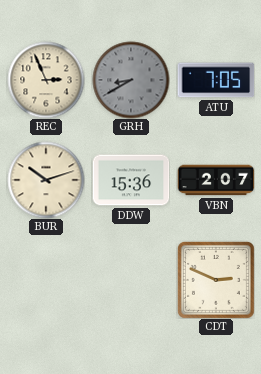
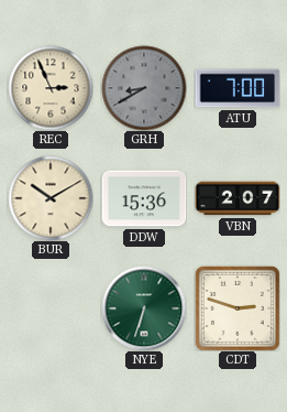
ATU: 7:05 -> 7:00 (238, 88)
BUR: 10:12 -> 10:10 (51, 198)
NYE: none -> 6:33 (144, 308)
CDT: 2:49 -> 2:48 (238, 308)
